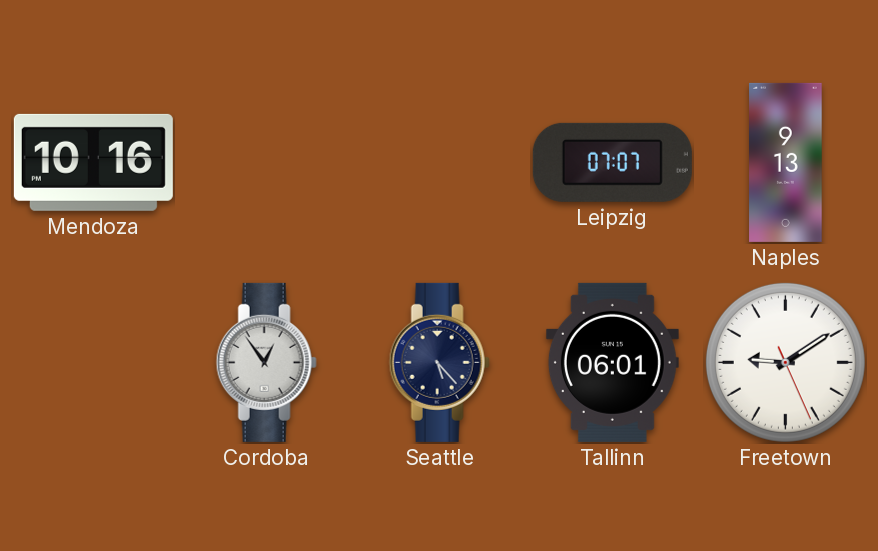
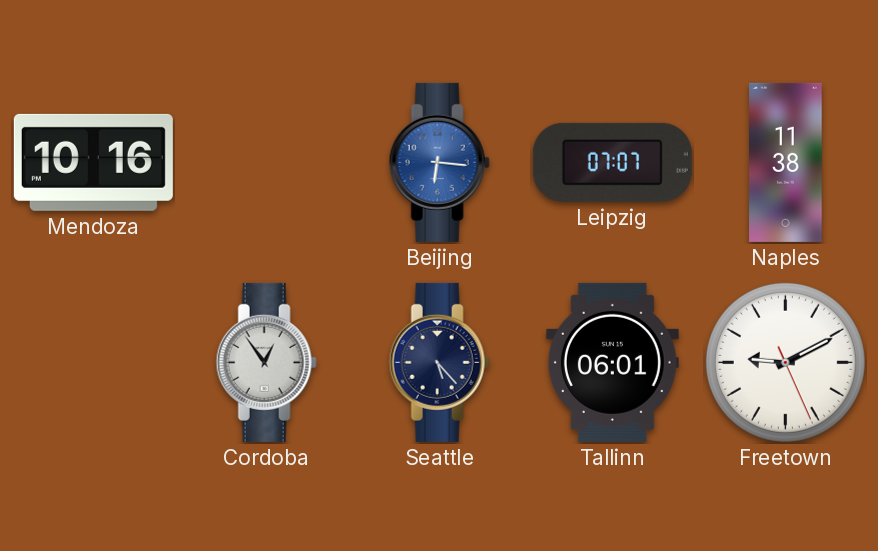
Beijing: none -> 6:16 (439, 162)
Naples: 9:13 -> 11:38 (786, 162)
Freetown: 9:09 -> 9:10 (785, 362)
